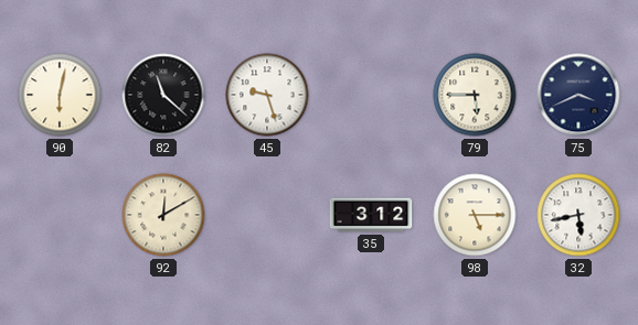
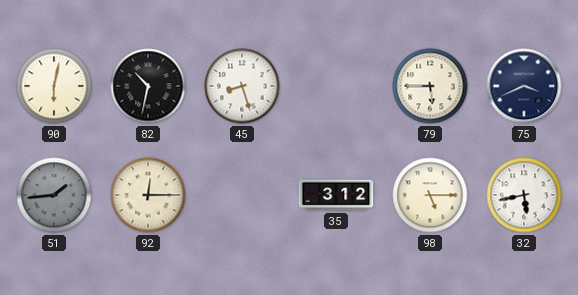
82: 11:22 -> 10:32 (148, 86)
45: 9:27 -> 8:27 (242, 86)
51: none -> 1:44 (54, 195)
92: 12:10 -> 12:15 (148, 195)
